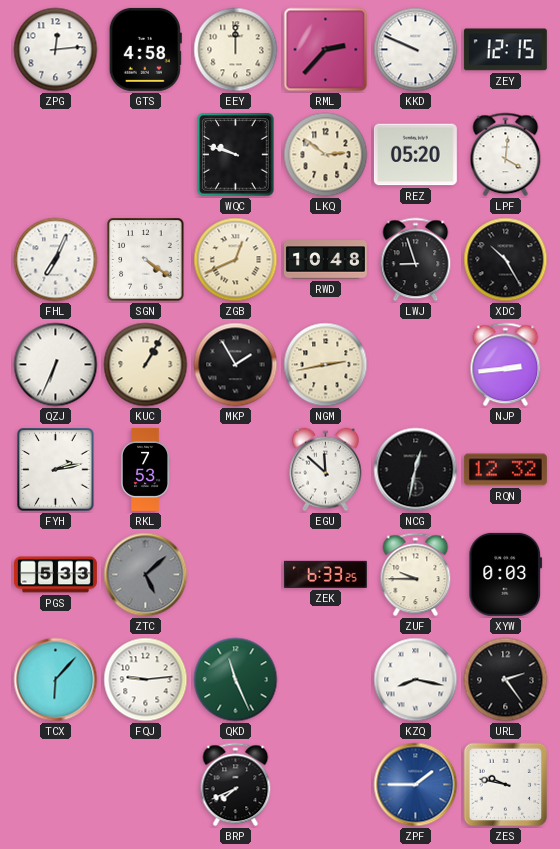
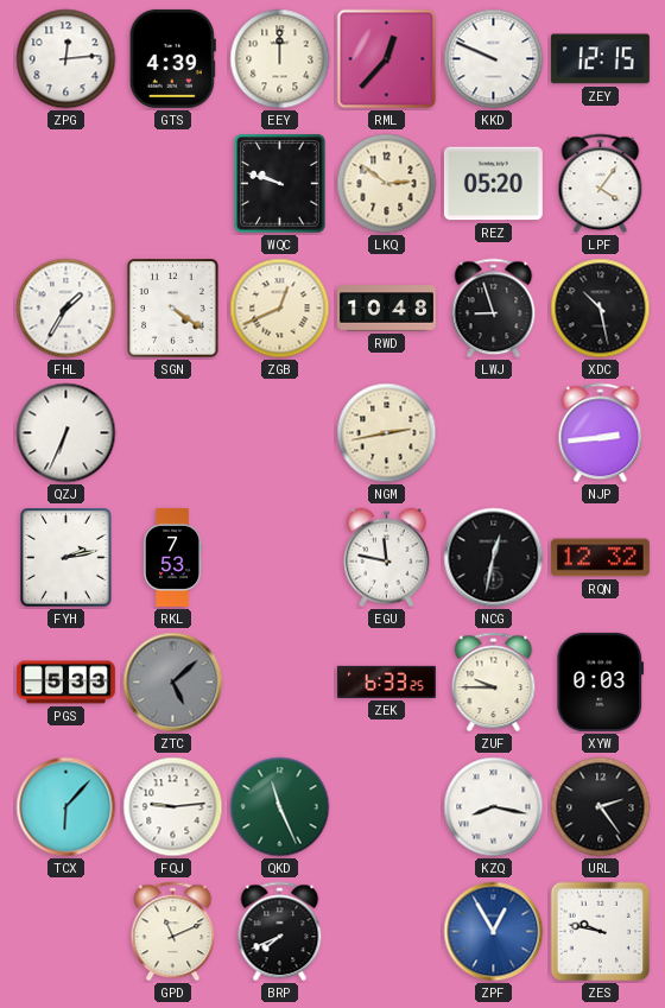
GTS: 4:58 -> 4:39 (172, 58)
RML: 2:37 -> 12:37 (387, 59)
LPF: 4:01 -> 4:06 (601, 184)
FHL: 7:04 -> 1:35 (66, 309)
XDC: 10:25 -> 10:28 (601, 309)
KUC: 1:05 -> none (146, 365)
MKP: 1:55 -> none (236, 365)
EGU: 11:52 -> 11:47 (387, 558)
GPD: none -> 11:11 (173, 932)
ZPF: 1:45 -> 12:55 (494, 932)
